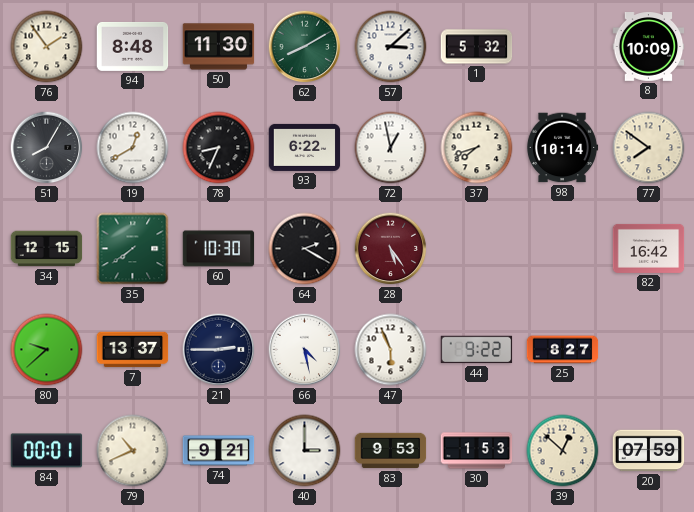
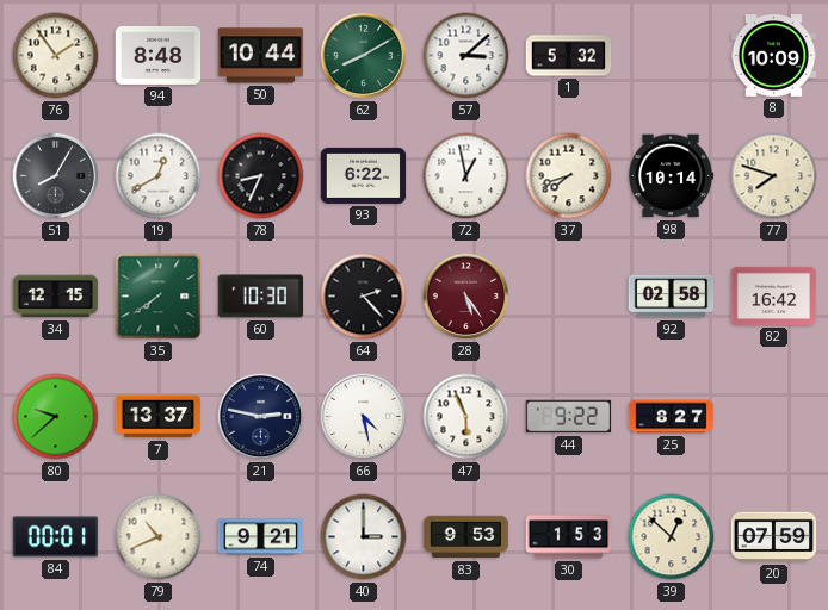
50: 11:30 -> 10:44 (261, 56)
77: 7:51 -> 7:48 (774, 176)
64: 2:20 -> 2:23 (364, 297)
92: none -> 02:58 (672, 297)
21: 2:45 -> 2:47 (261, 417)
